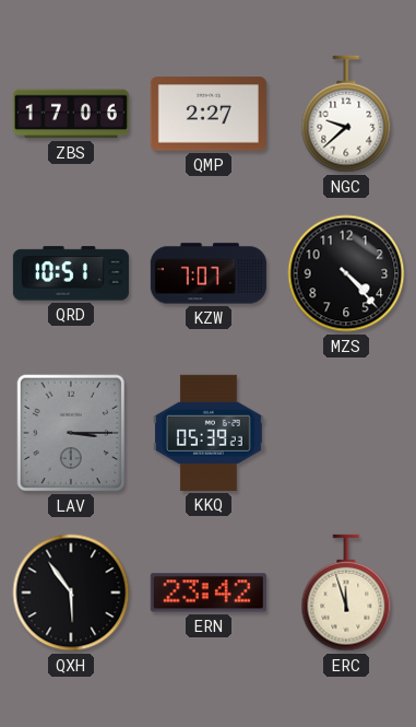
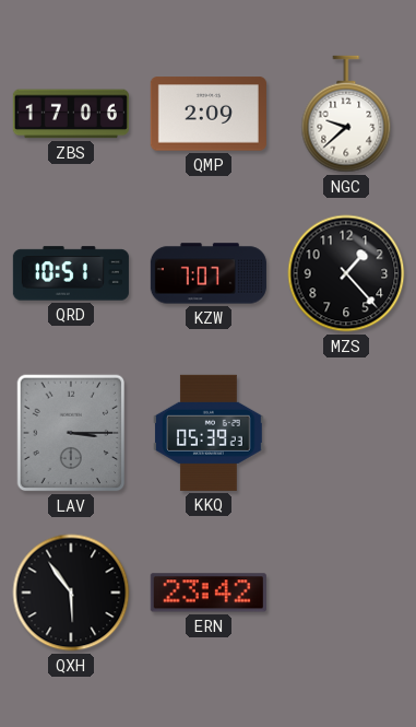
QMP: 2:27 -> 2:09 (209, 114)
MZS: 4:23 -> 1:23 (346, 273)
ERC: 11:57 -> none (346, 593)
